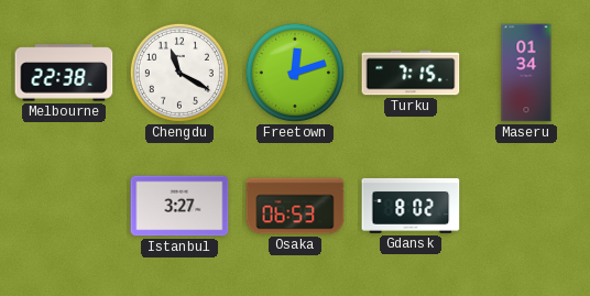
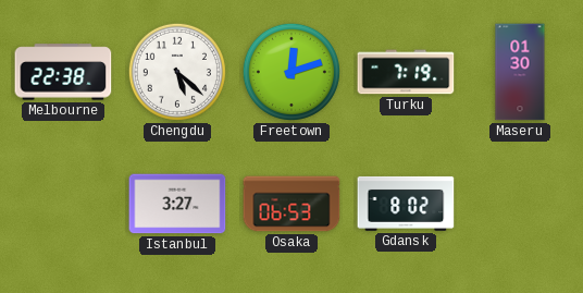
Chengdu: 11:20 -> 5:22 (177, 72)
Turku: 7:15 -> 7:19 (406, 72)
Maseru: 01:34 -> 01:30 (520, 72)
